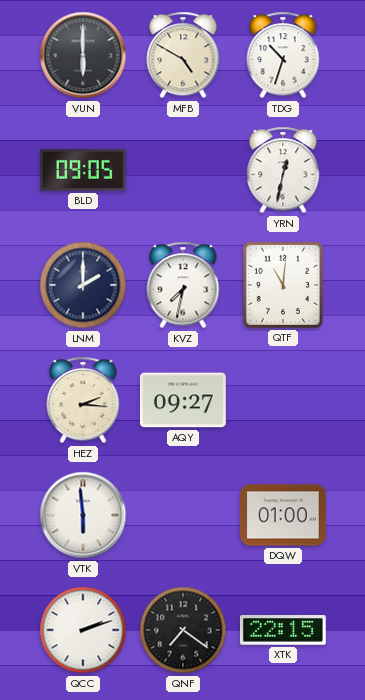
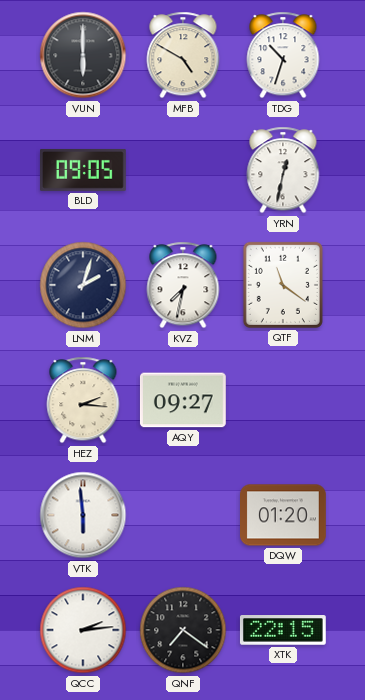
LNM: 2:00 -> 2:03 (83, 285)
QTF: 11:01 -> 11:21 (283, 285)
DQW: 01:00 -> 01:20 (284, 515)
QCC: 2:12 -> 2:14 (83, 630)
